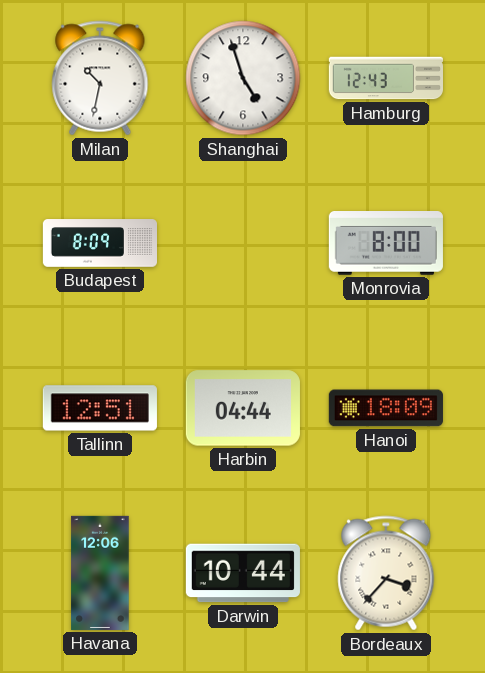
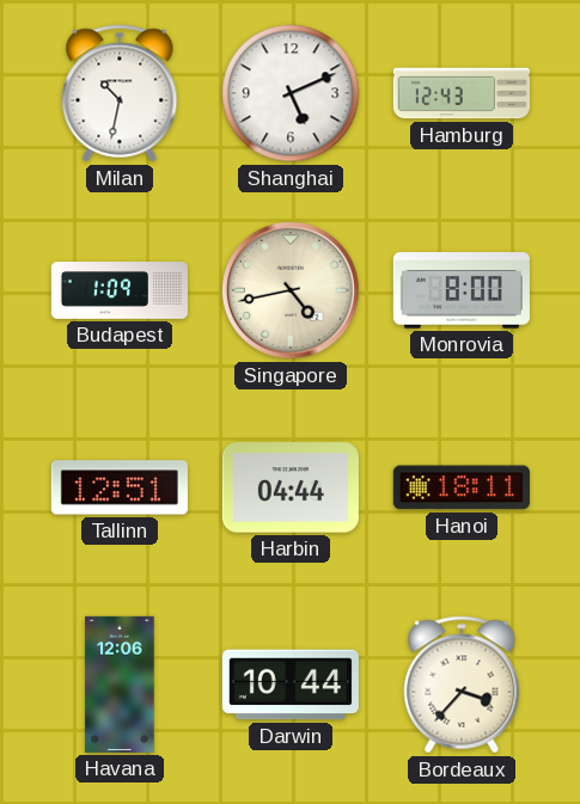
Shanghai: 4:57 -> 5:11 (291, 93)
Budapest: 8:09 -> 1:09 (118, 290)
Singapore: none -> 4:43 (291, 290)
Hanoi: 18:09 -> 18:11 (462, 487)
